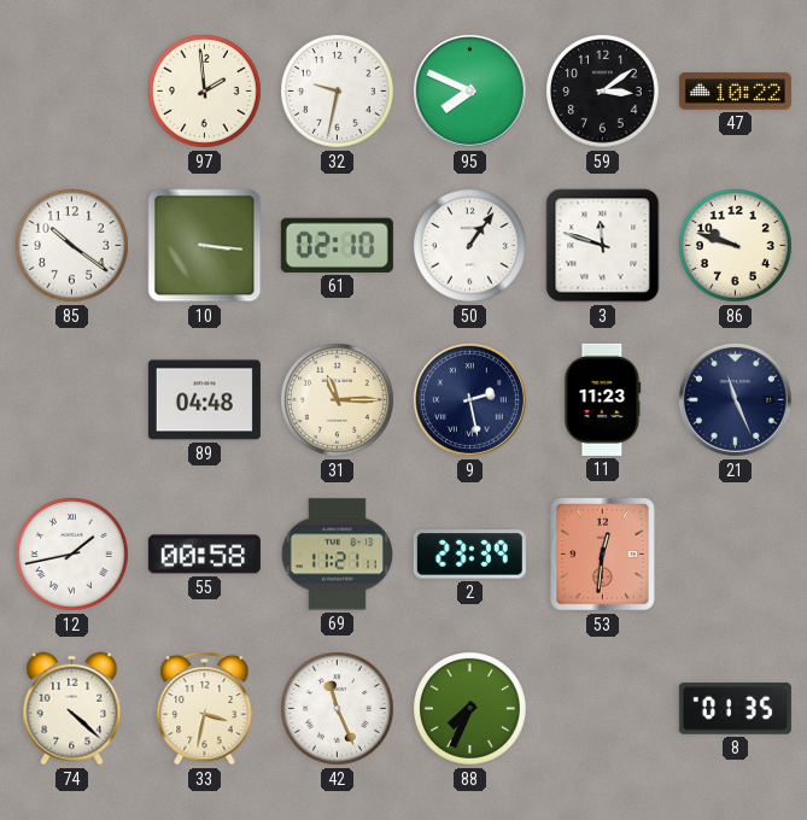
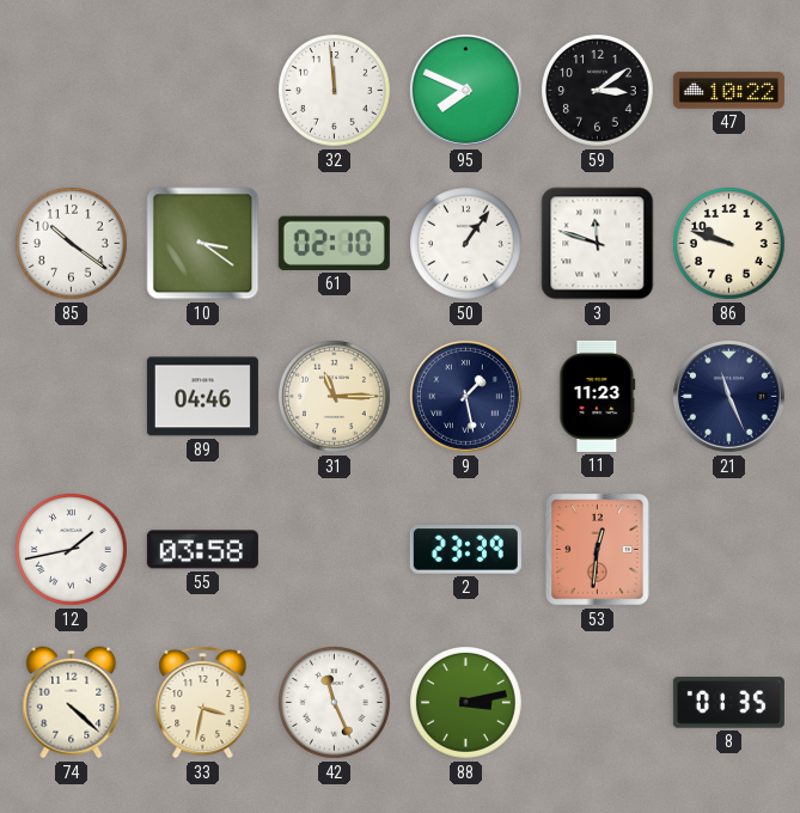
97: 1:59 -> none (205, 92)
32: 9:32 -> 11:59 (335, 91)
10: 3:16 -> 3:21 (203, 244)
89: 04:48 -> 04:46 (202, 397)
9: 2:28 -> 1:28 (465, 396)
55: 00:58 -> 03:58 (202, 550)
69: 11:21 -> none (337, 555)
88: 7:34 -> 3:13 (466, 703)
